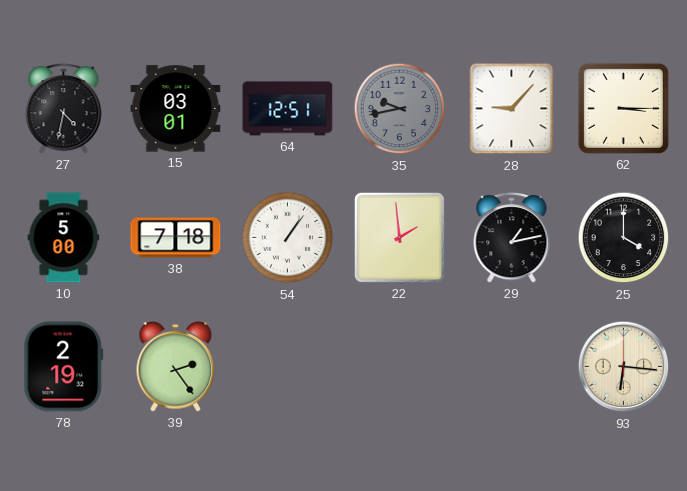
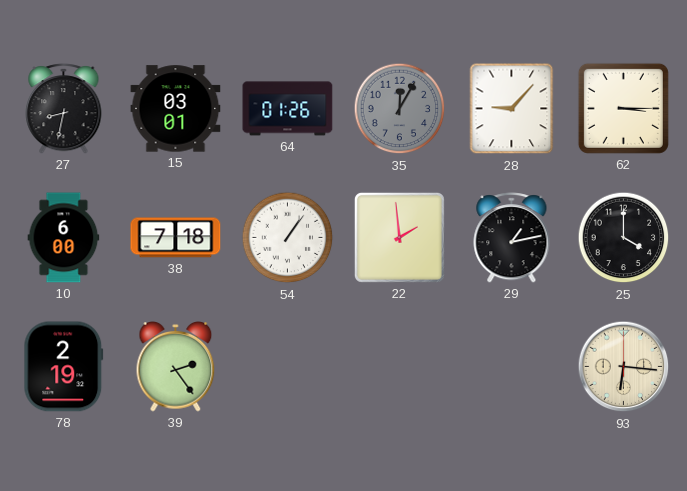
27: 4:32 -> 8:32 (64, 109)
64: 12:51 -> 01:26 (288, 109)
35: 9:43 -> 12:05 (400, 109)
10: 5:00 -> 6:00 (64, 238)
